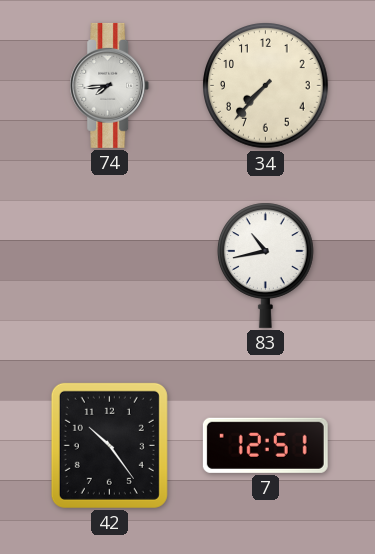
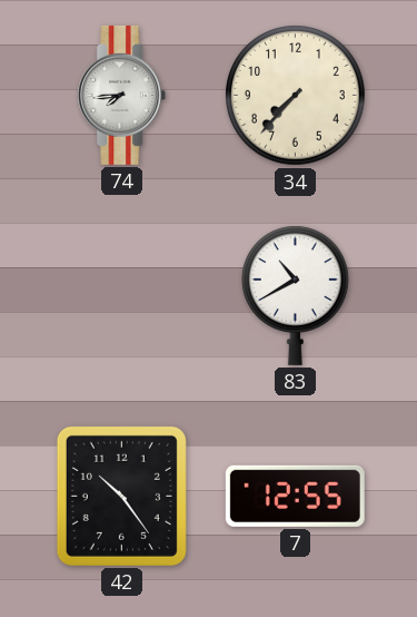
83: 10:43 -> 10:40 (296, 295)
7: 12:51 -> 12:55 (295, 496)
